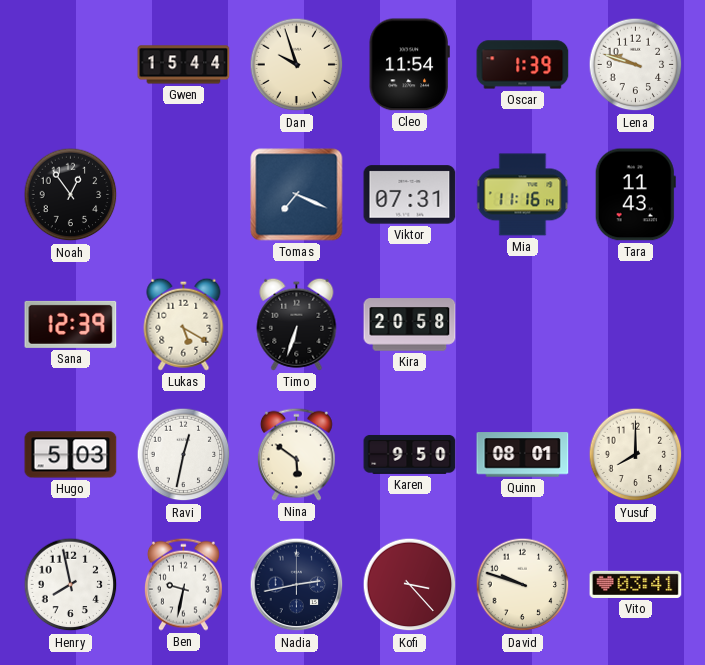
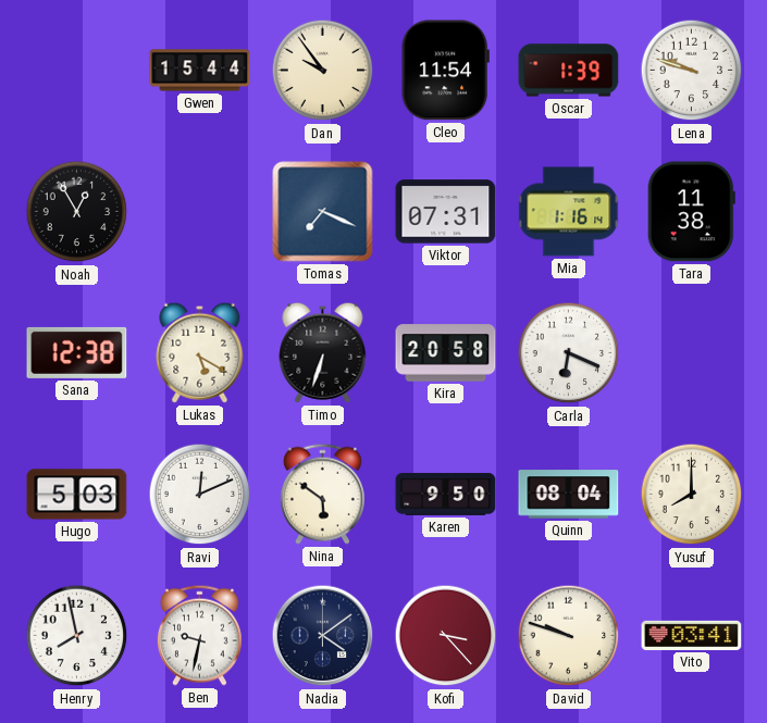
Dan: 9:57 -> 9:54 (323, 71)
Noah: 12:54 -> 12:55 (77, 212)
Mia: 11:16 -> 1:16 (569, 212)
Tara: 11:43 -> 11:38 (691, 212)
Sana: 12:39 -> 12:38 (77, 352)
Carla: none -> 6:19 (569, 353)
Ravi: 12:32 -> 12:11 (200, 495)
Quinn: 08:01 -> 08:04 (569, 495)
Nadia: 2:43 -> 4:09 (323, 636)
